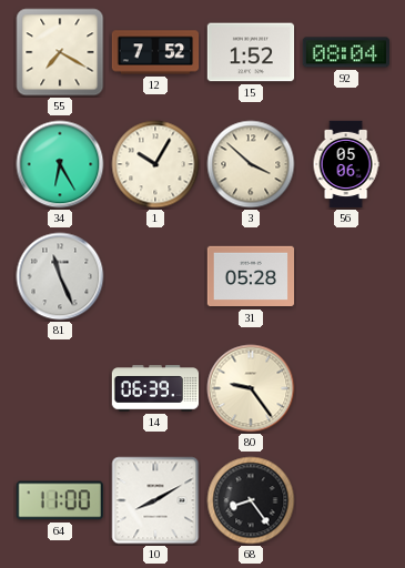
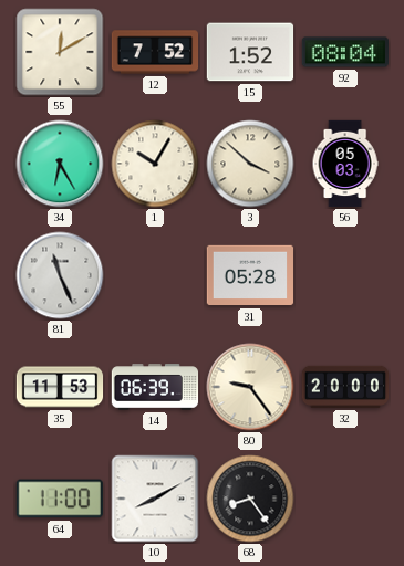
55: 7:20 -> 12:10 (60, 52)
56: 05:06 -> 05:03 (345, 164)
35: none -> 11:53 (60, 387)
32: none -> 20:00 (345, 387)
